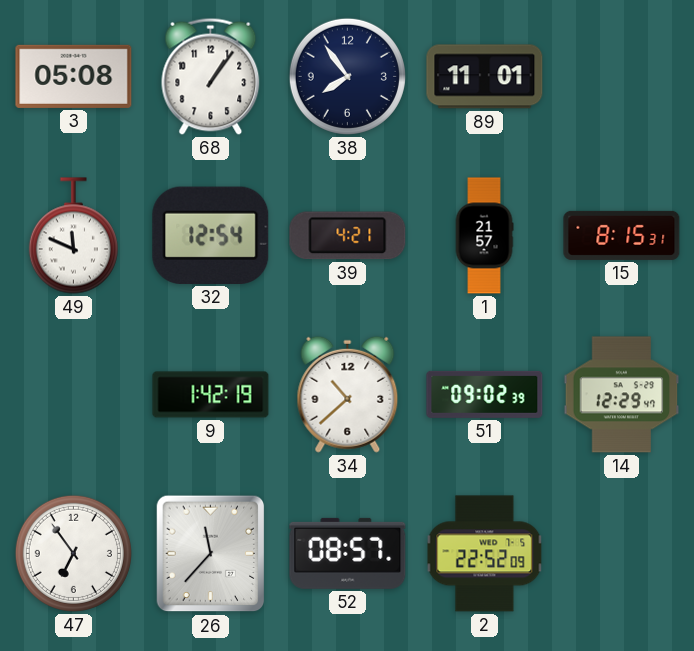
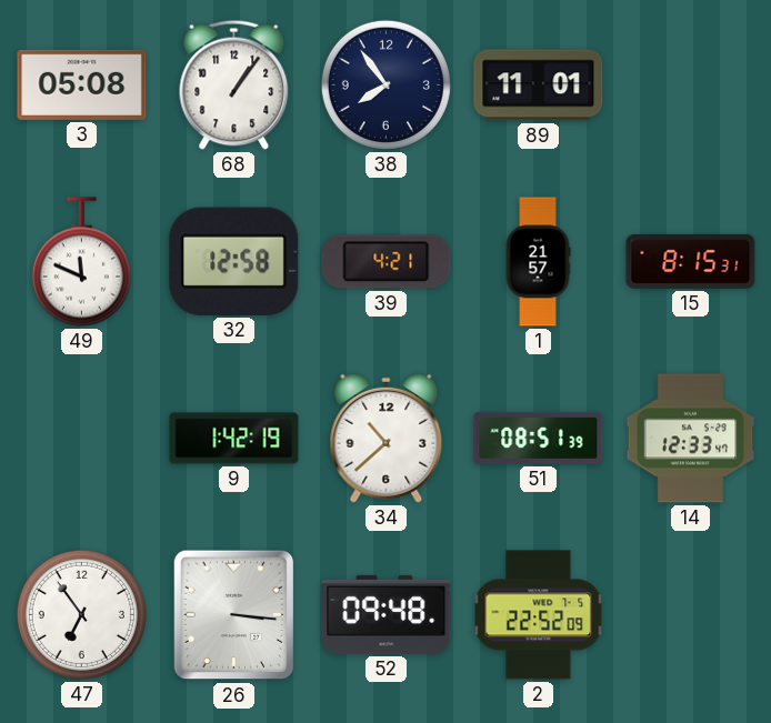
32: 12:54 -> 12:58 (234, 261)
51: 09:02 -> 08:51 (539, 438)
14: 12:29 -> 12:33 (691, 439)
26: 11:37 -> 3:16 (234, 615)
52: 08:57 -> 09:48 (387, 614)
